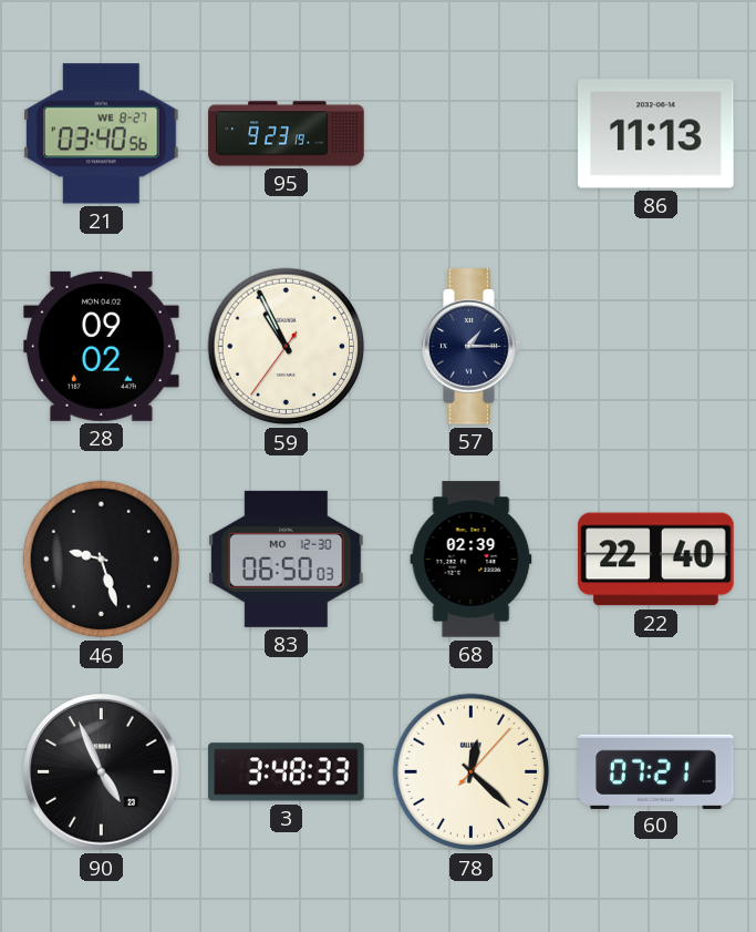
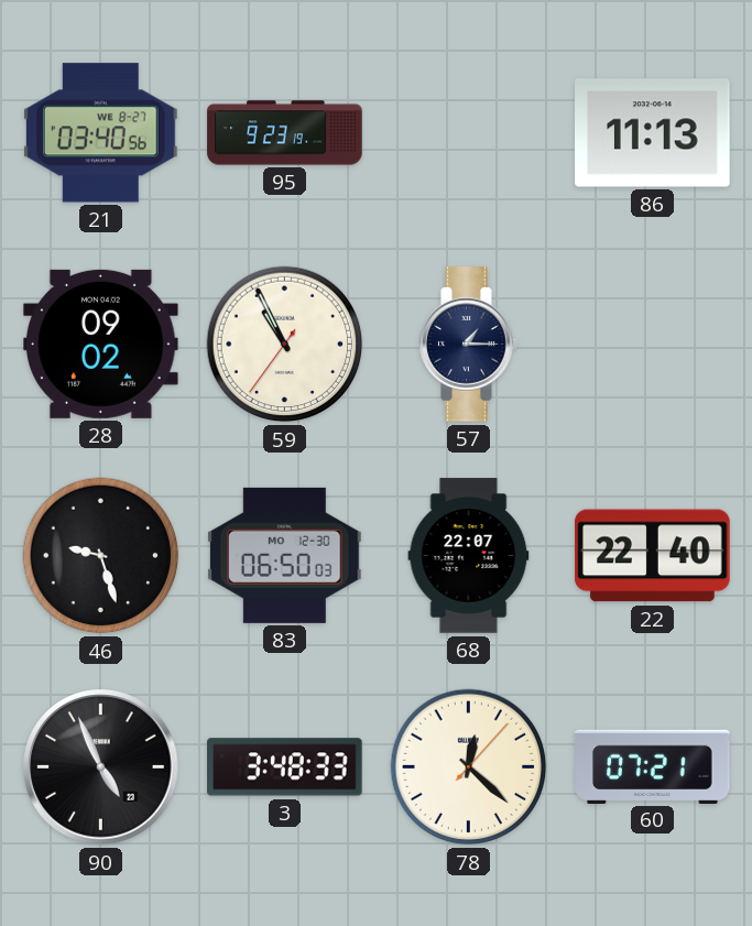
68: 02:39 -> 22:07 (469, 556)
